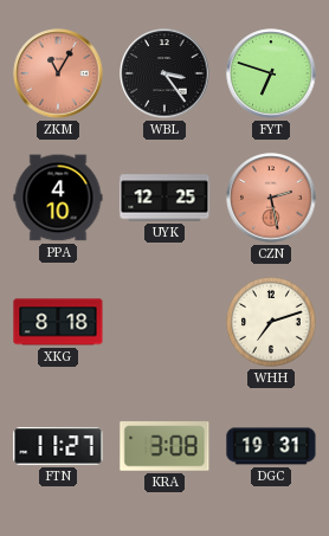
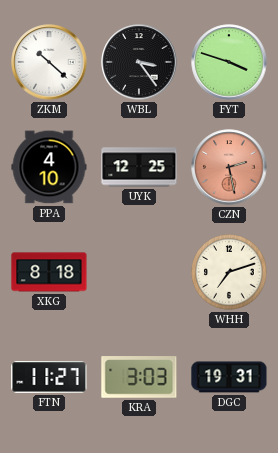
ZKM: 11:05 -> 10:22 (49, 62)
ZKM dial: salmon -> white (49, 62)
FYT: 6:48 -> 3:48 (229, 62)
KRA: 3:08 -> 3:03 (139, 377)
